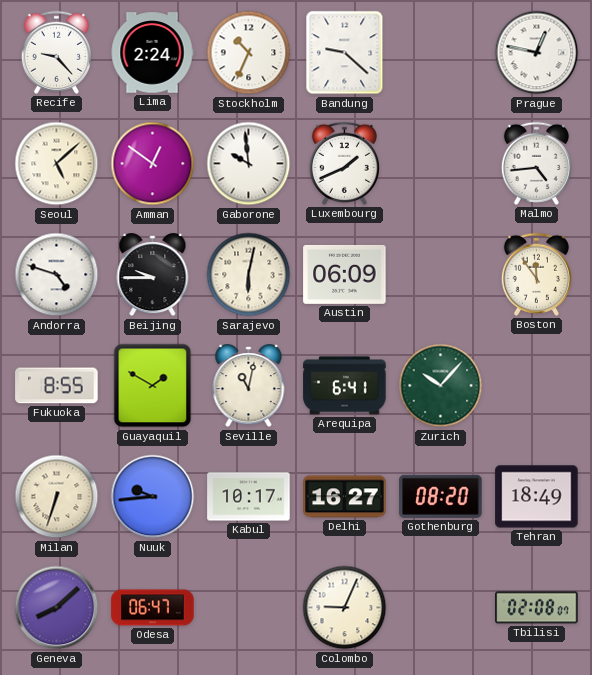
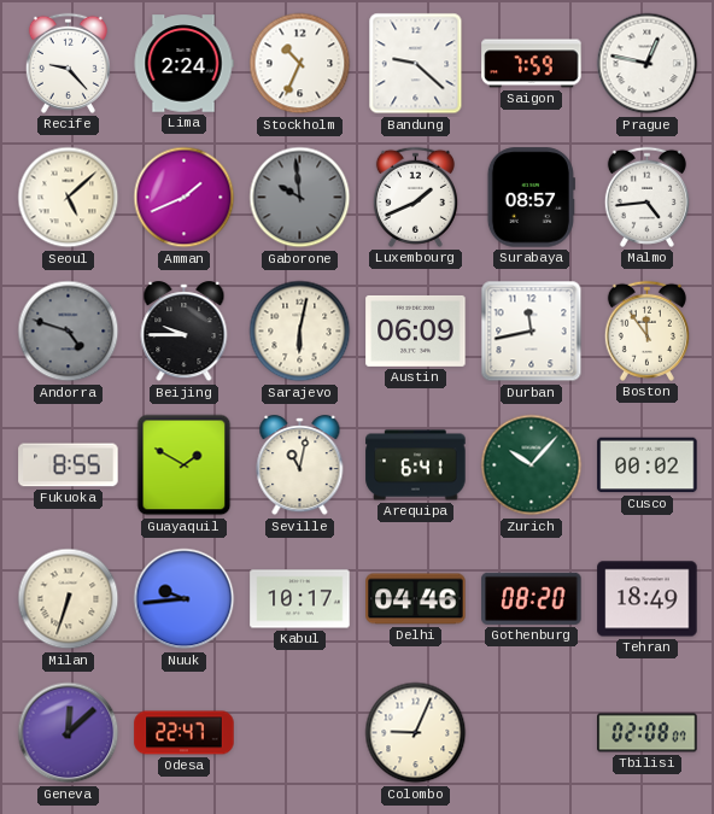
Saigon: none -> 7:59 (532, 64)
Amman: 12:51 -> 1:41 (185, 198)
Gaborone dial: white -> grey (300, 198)
Surabaya: none -> 08:57 (531, 198)
Andorra dial: white -> grey (69, 332)
Durban: none -> 11:43 (532, 332)
Cusco: none -> 00:02 (648, 465)
Delhi: 16:27 -> 04:46 (416, 599)
Geneva: 8:08 -> 12:08 (69, 733)
Odesa: 06:47 -> 22:47 (185, 733)
